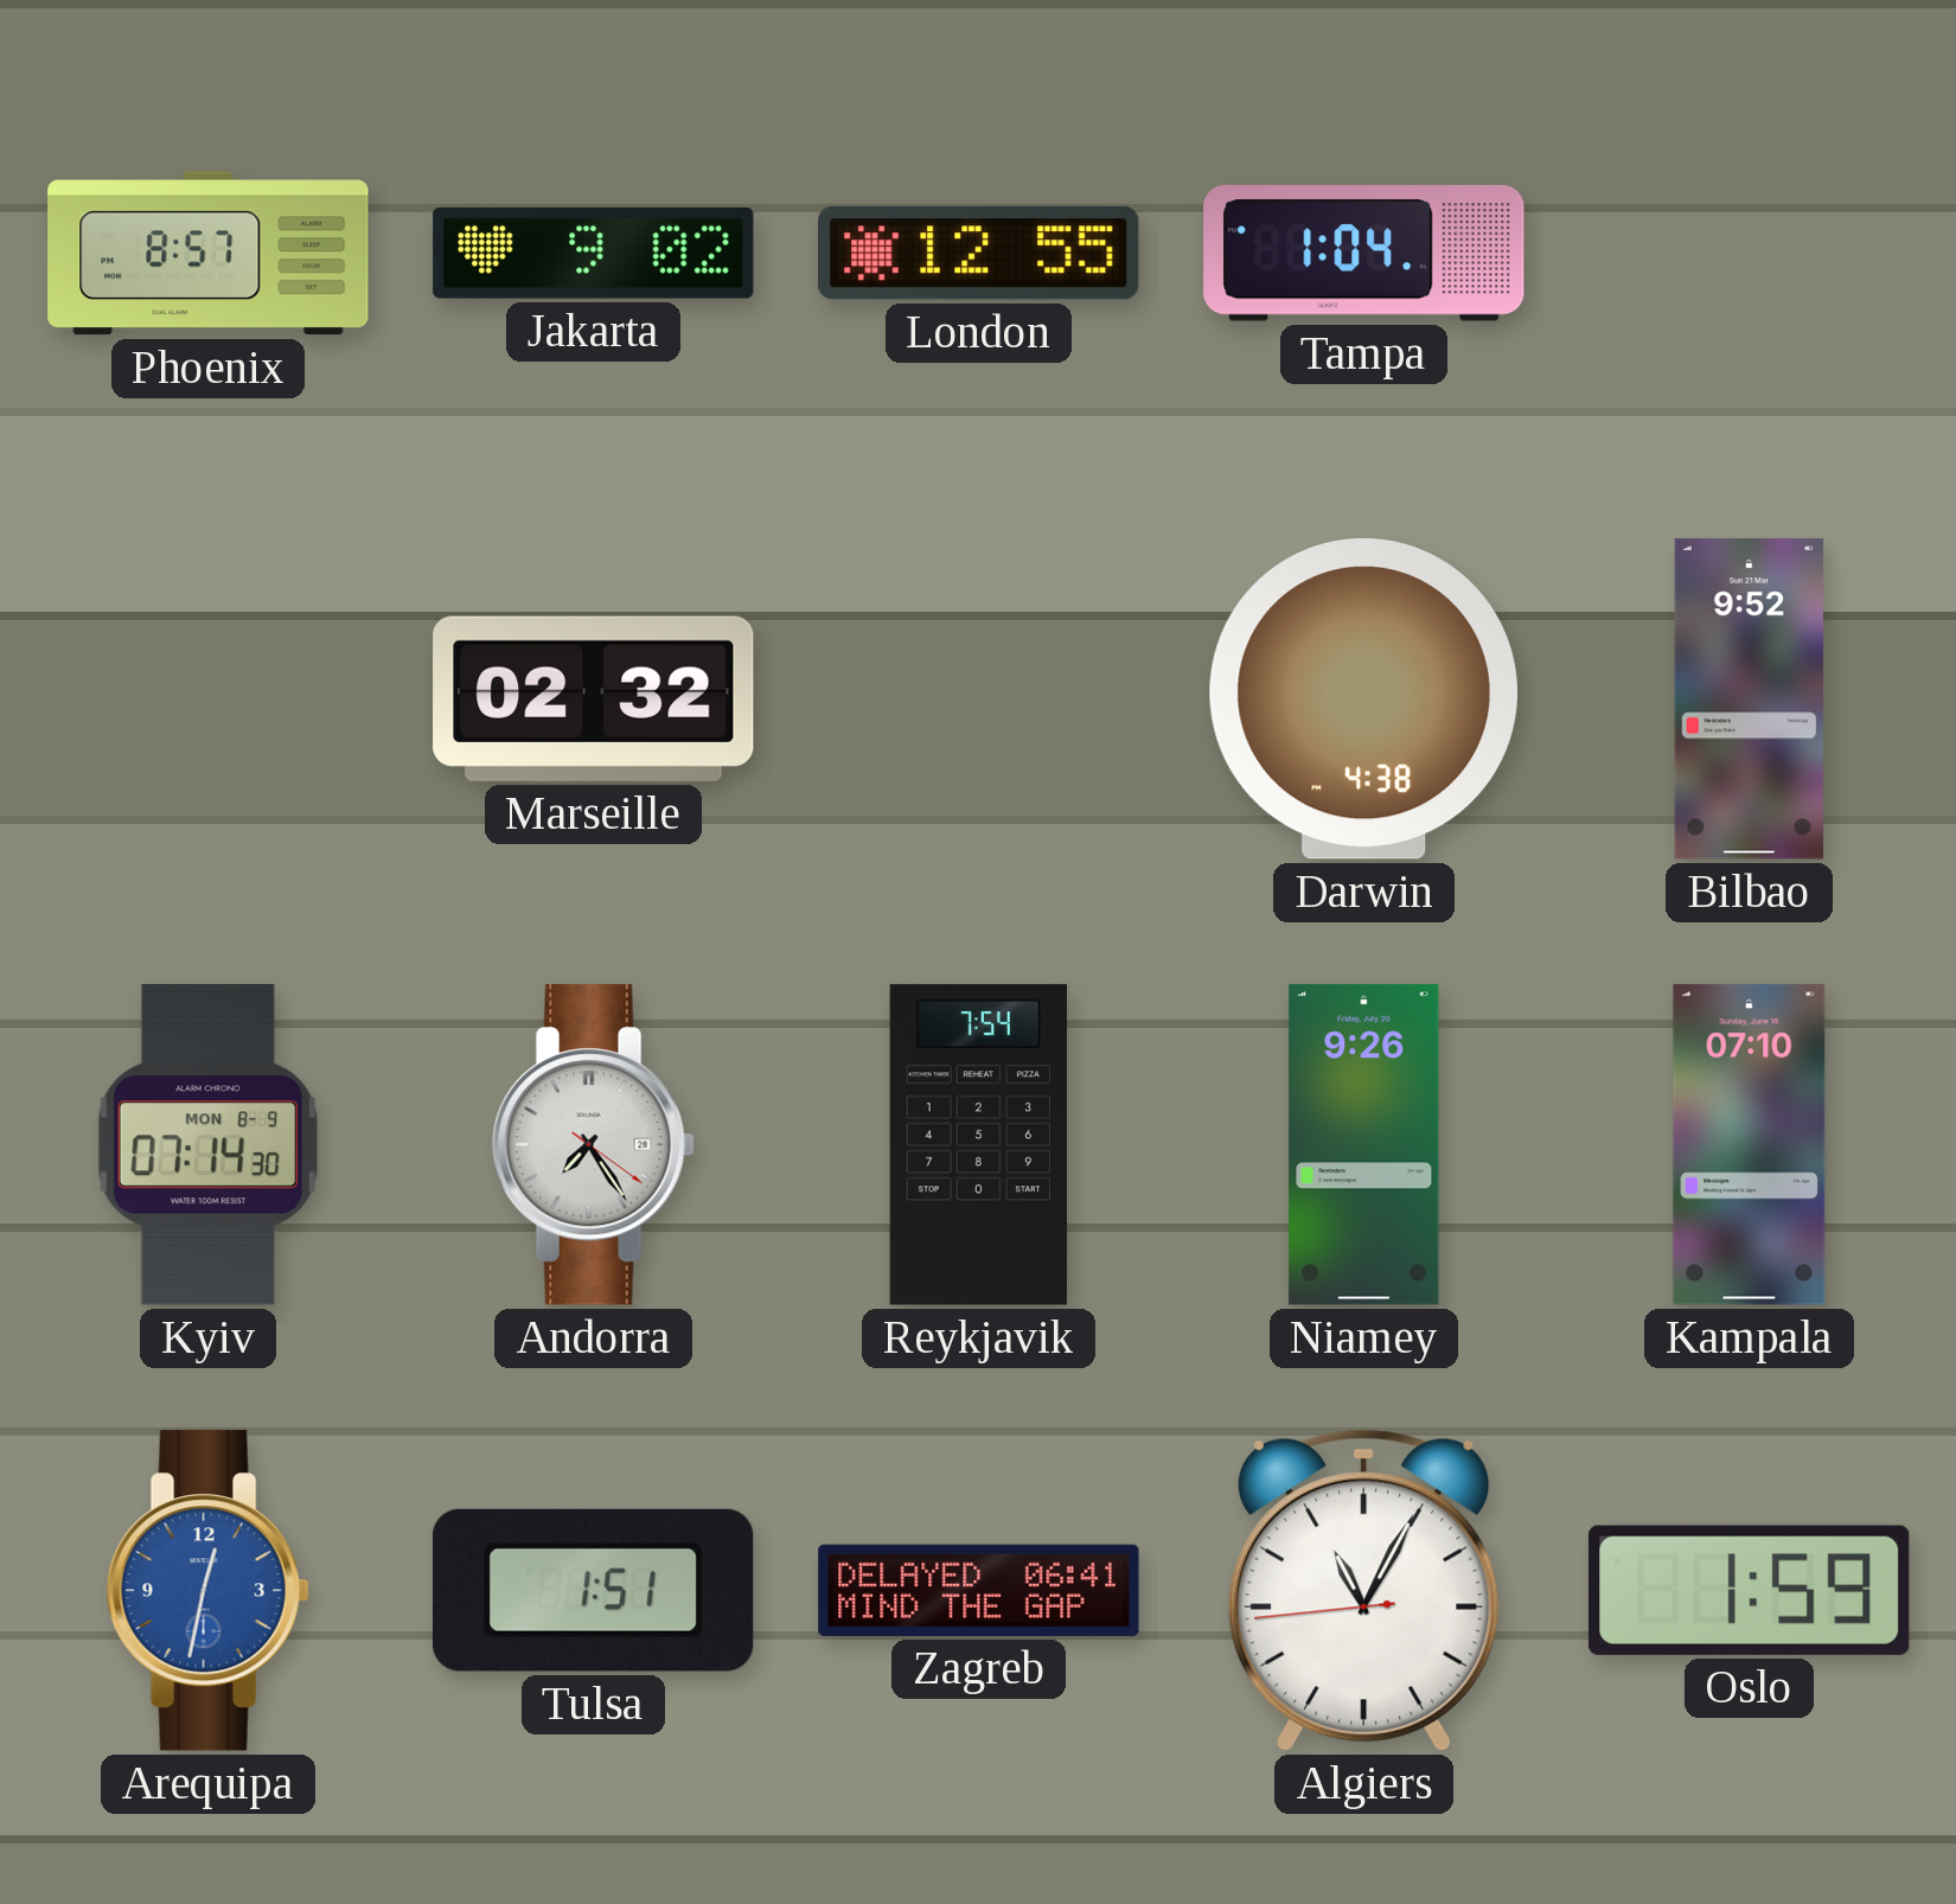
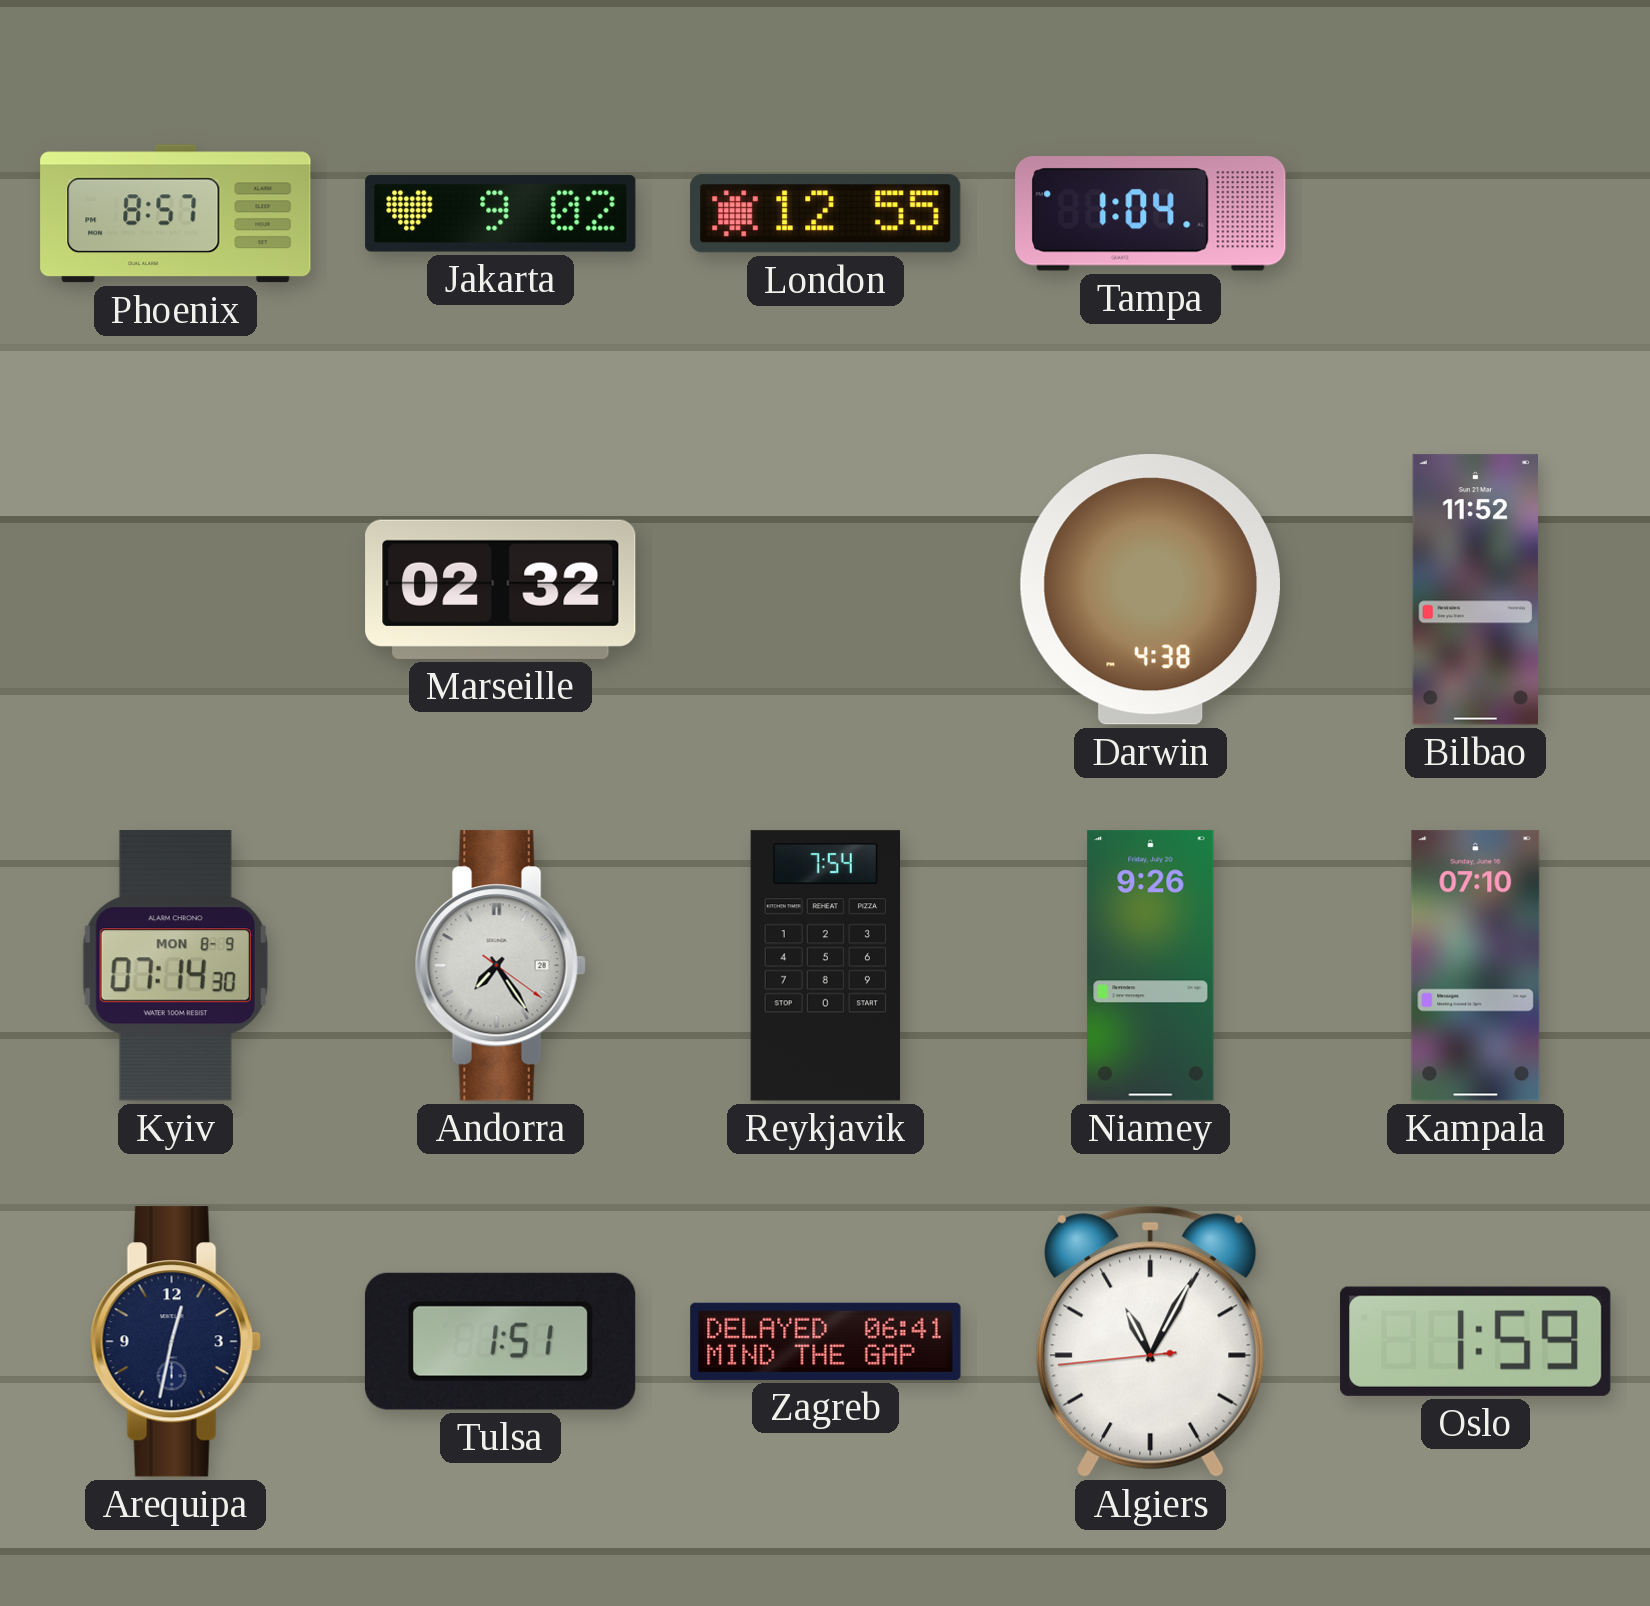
Bilbao: 9:52 -> 11:52 (1475, 590)
Arequipa dial: blue -> navy (175, 1342)
